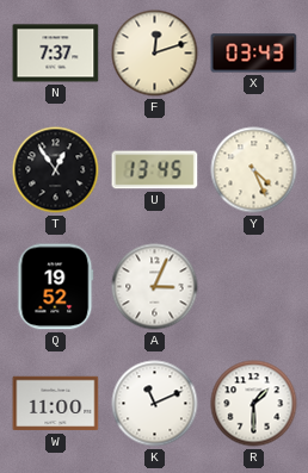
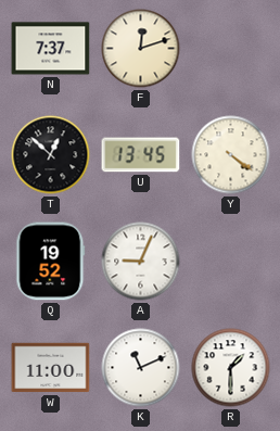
X: 03:43 -> none (254, 54)
T: 12:54 -> 12:52 (51, 155)
Y: 4:26 -> 4:21 (231, 155)
A: 3:04 -> 9:04 (141, 262)
